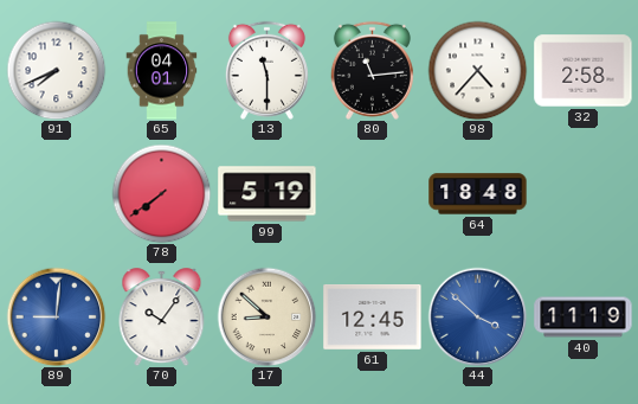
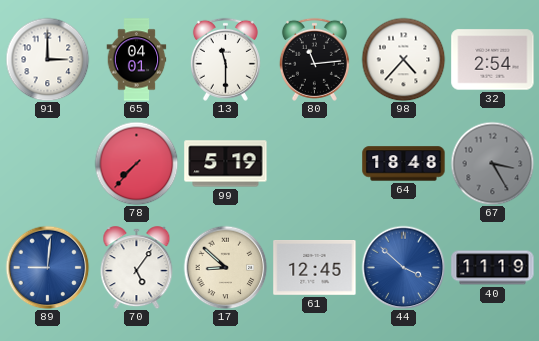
91: 7:41 -> 3:00 (47, 59)
32: 2:58 -> 2:54 (493, 60)
78: 7:39 -> 7:37 (136, 163)
67: none -> 3:25 (492, 163)
70: 10:06 -> 5:06 (137, 268)
